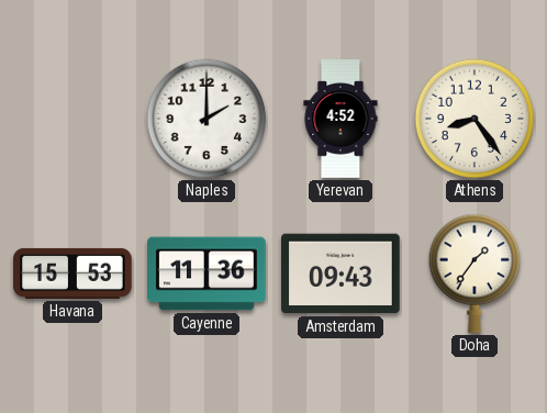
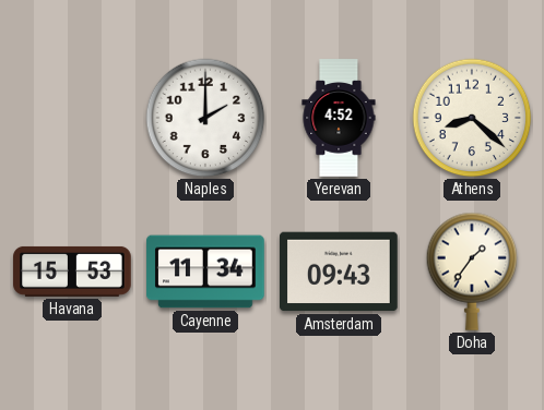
Athens: 8:24 -> 8:22 (472, 118)
Cayenne: 11:36 -> 11:34 (205, 272)
